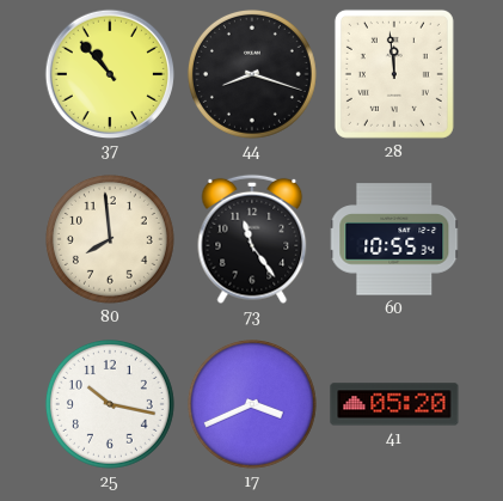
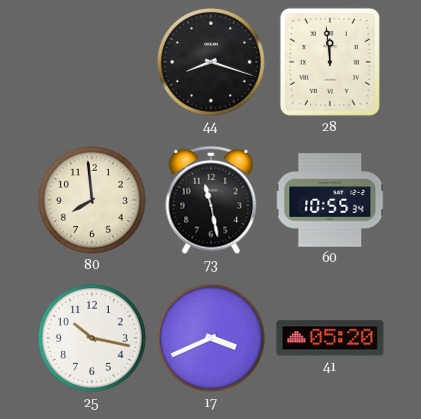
37: 10:53 -> none (109, 73)
73: 11:24 -> 11:28 (211, 200)
